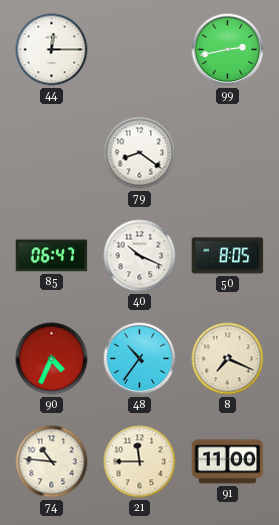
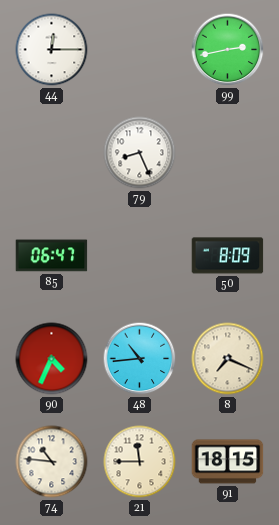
79: 8:21 -> 8:26 (140, 153)
40: 10:19 -> none (140, 256)
50: 8:05 -> 8:09 (228, 256)
48: 10:36 -> 10:44 (140, 359)
91: 11:00 -> 18:15 (228, 462)
